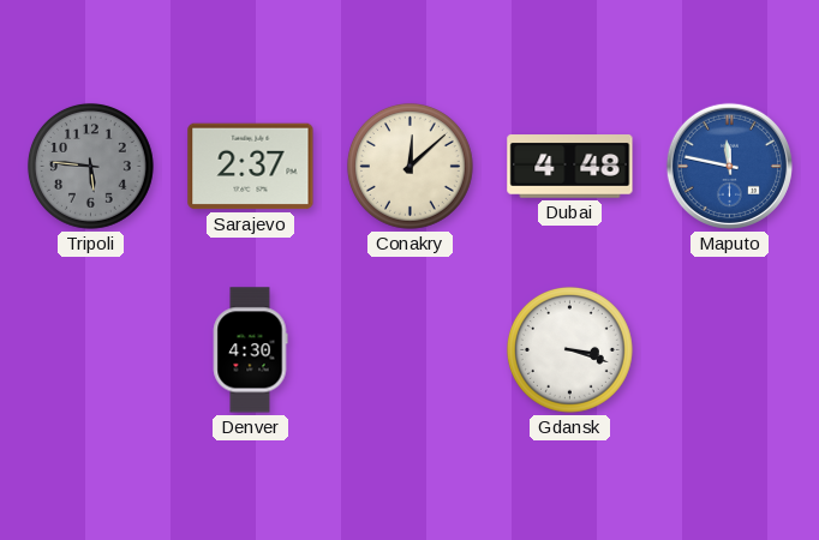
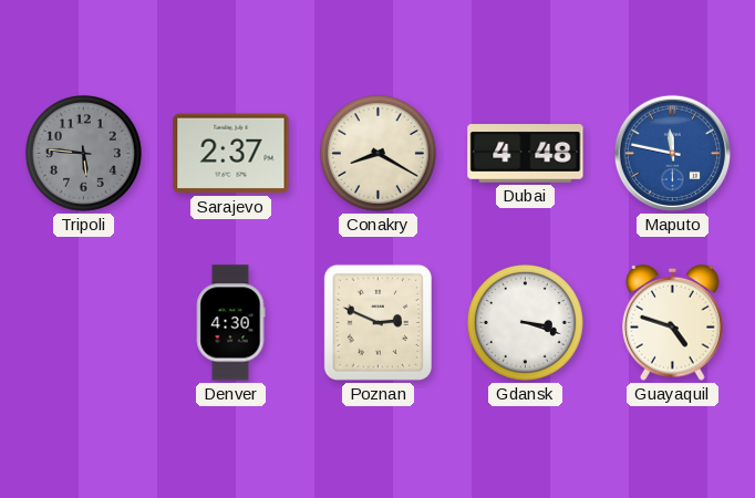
Conakry: 12:08 -> 8:20 (377, 153)
Poznan: none -> 2:49 (377, 322)
Guayaquil: none -> 4:48 (673, 322)
